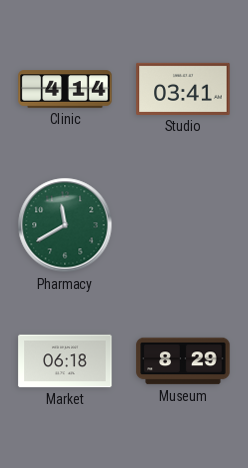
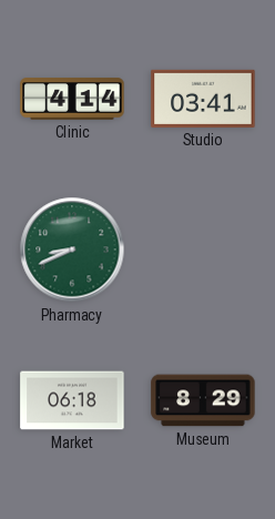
Pharmacy: 11:40 -> 8:41 (72, 250)
